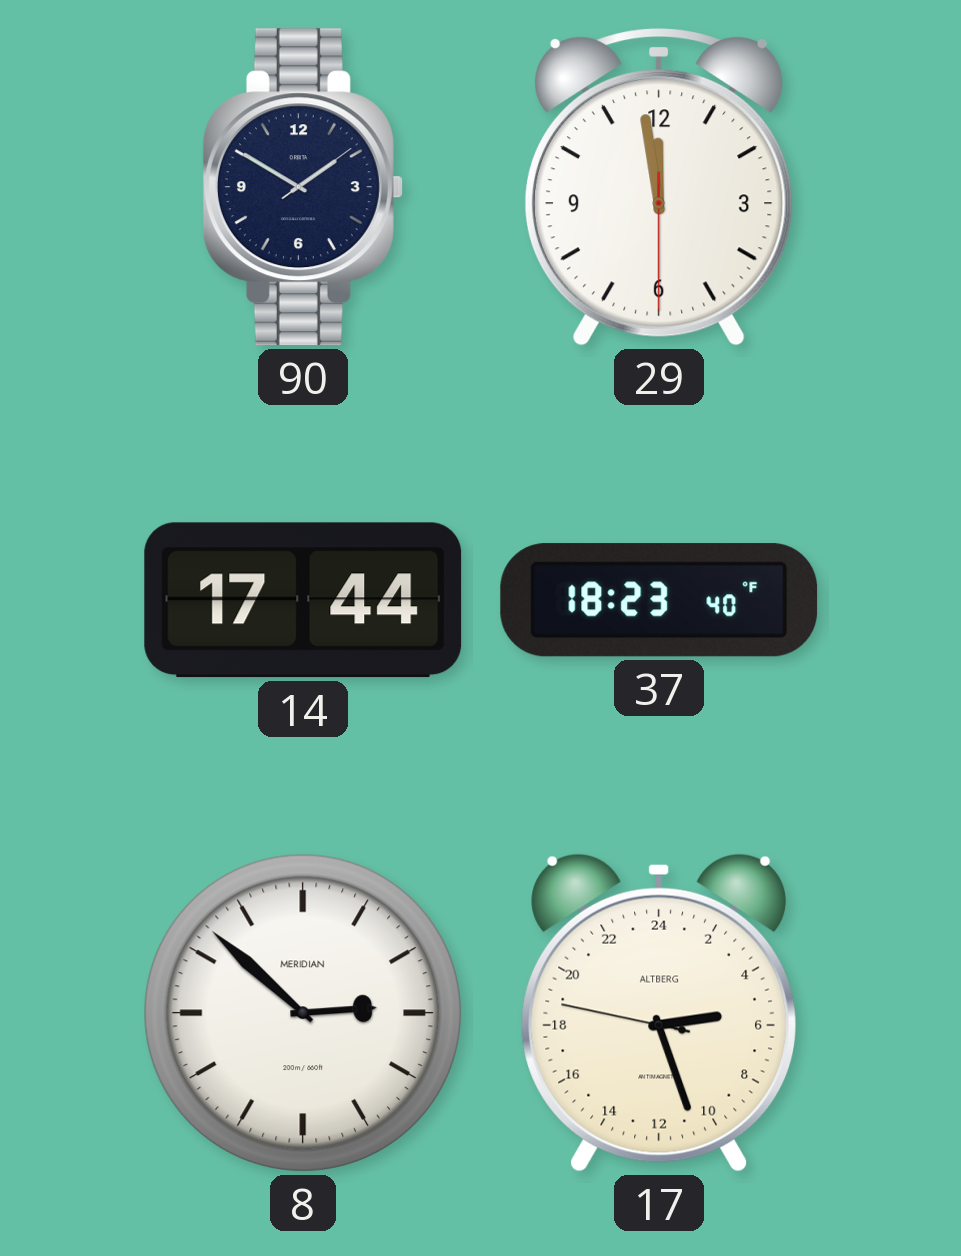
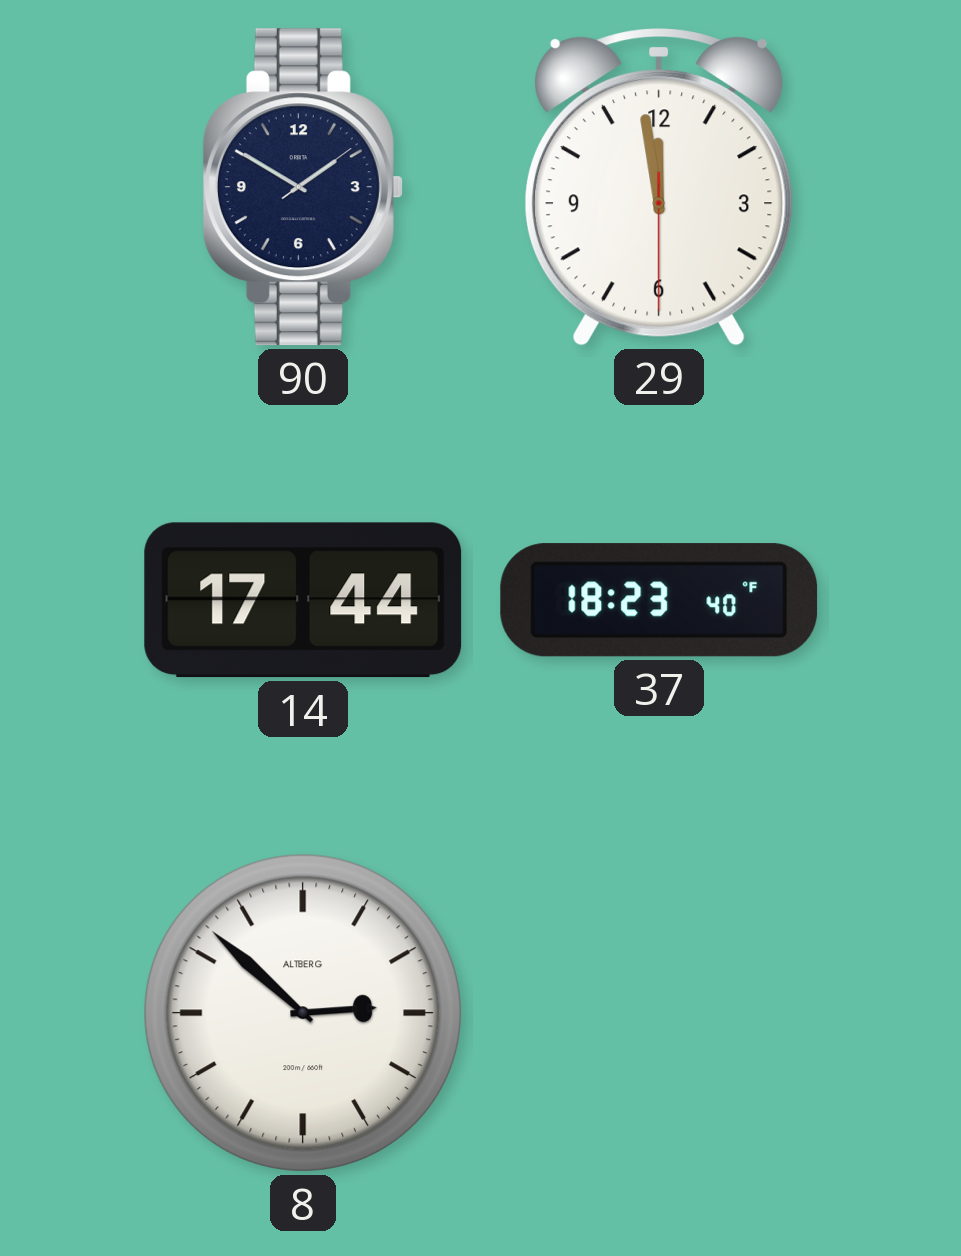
8 brand: MERIDIAN -> ALTBERG (303, 1013)
17: 5:26 -> none (659, 1013)
